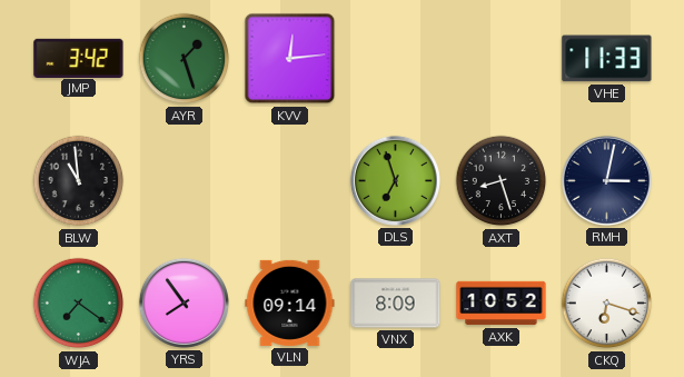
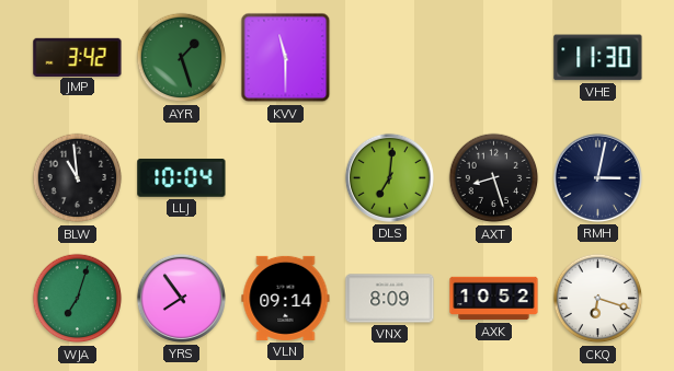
KVV: 12:14 -> 11:30 (286, 58)
VHE: 11:33 -> 11:30 (598, 58)
LLJ: none -> 10:04 (182, 177)
DLS: 6:57 -> 7:01 (389, 177)
WJA: 7:21 -> 7:03 (78, 299)
